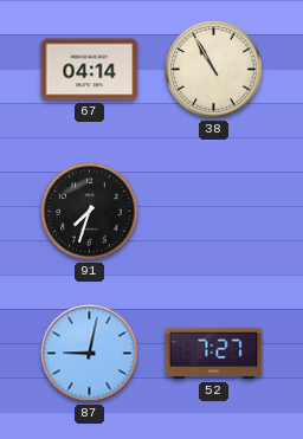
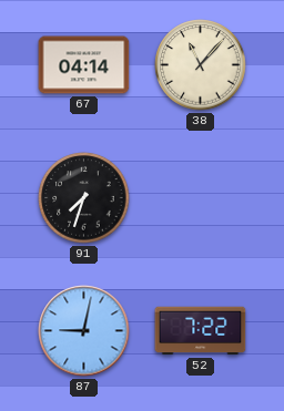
38: 10:55 -> 11:07 (201, 65)
52: 7:27 -> 7:22 (201, 331)
